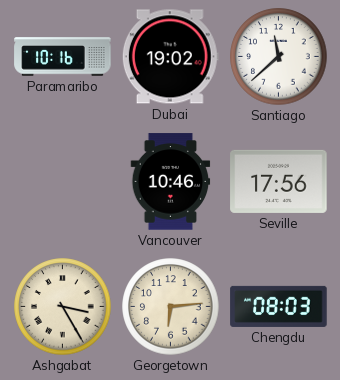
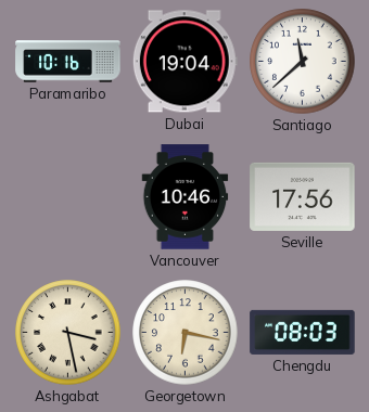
Dubai: 19:02 -> 19:04 (184, 62)
Ashgabat: 3:25 -> 3:28 (68, 333)
Georgetown: 6:14 -> 6:17 (186, 333)
